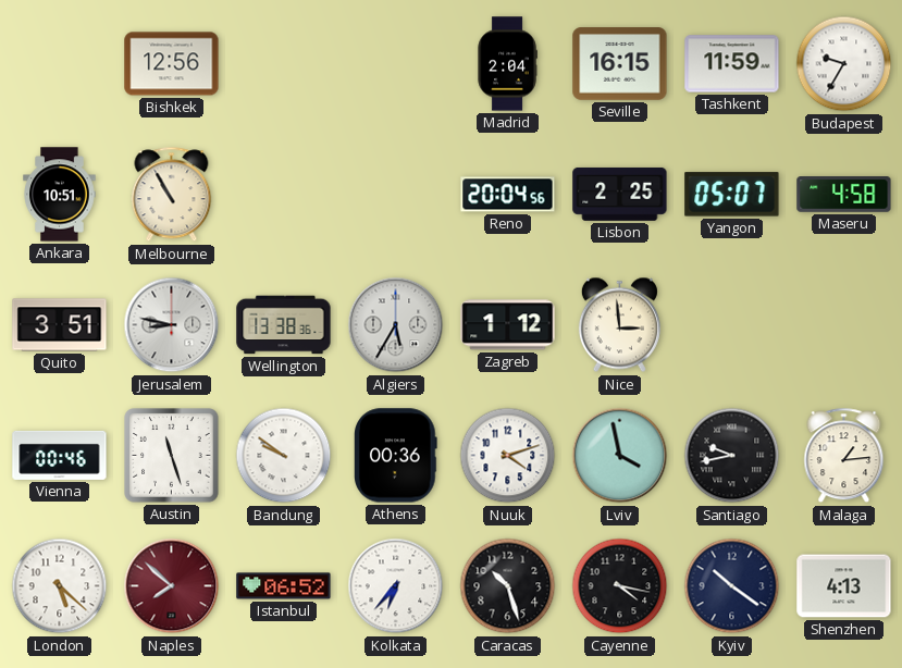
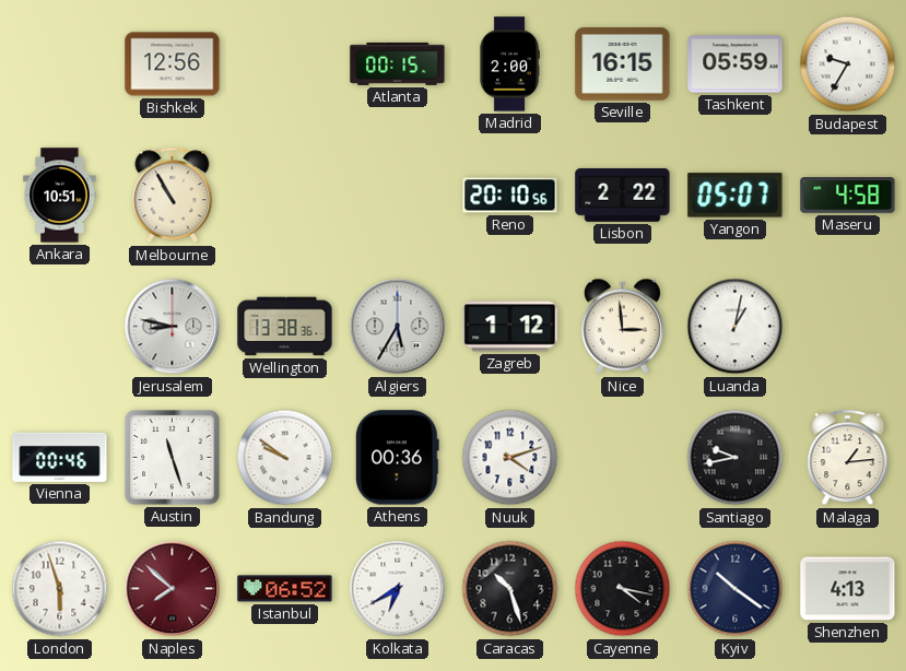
Atlanta: none -> 00:15 (398, 63)
Madrid: 2:04 -> 2:00 (509, 64)
Tashkent: 11:59 -> 05:59 (736, 64)
Reno: 20:04 -> 20:10 (510, 196)
Lisbon: 2:25 -> 2:22 (623, 195)
Quito: 3:51 -> none (60, 325)
Luanda: none -> 1:02 (736, 327)
Lviv: 3:58 -> none (620, 456)
London: 5:22 -> 5:57 (60, 589)
Kolkata: 6:37 -> 6:40 (398, 589)
